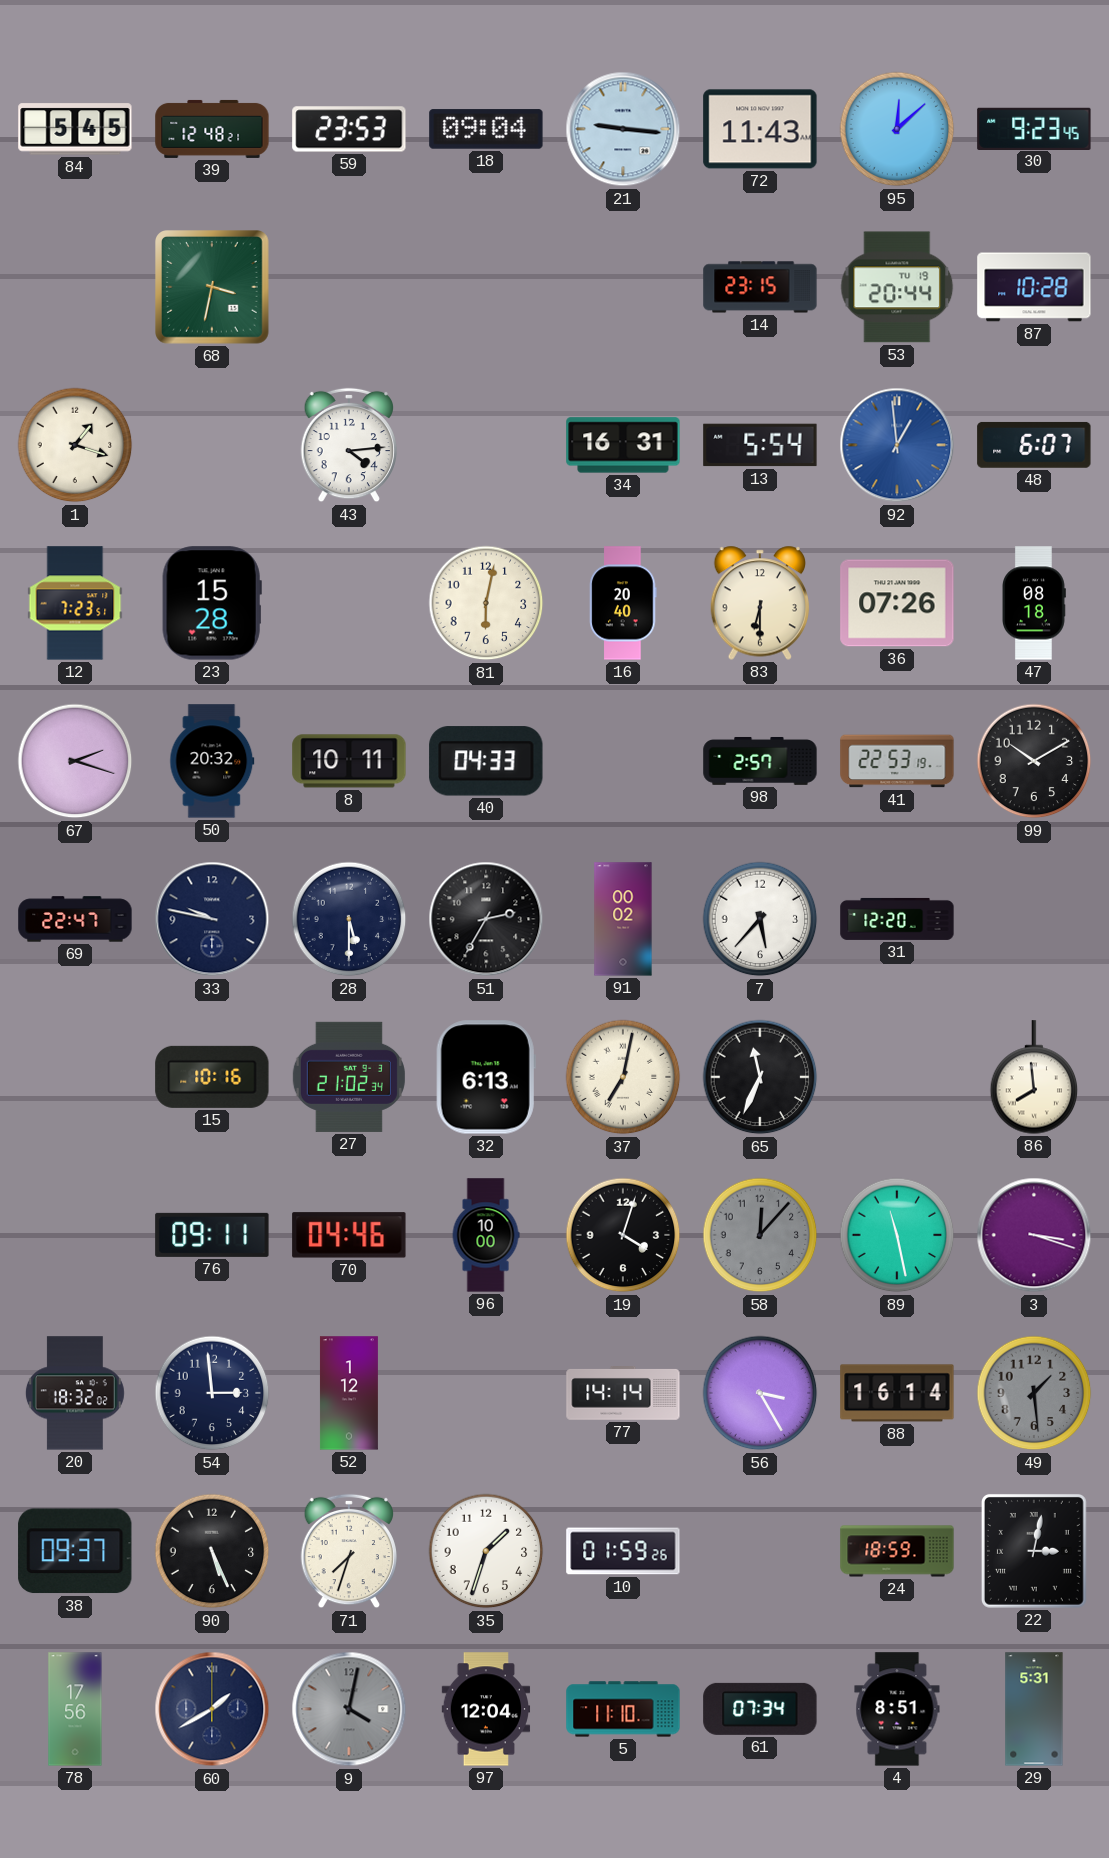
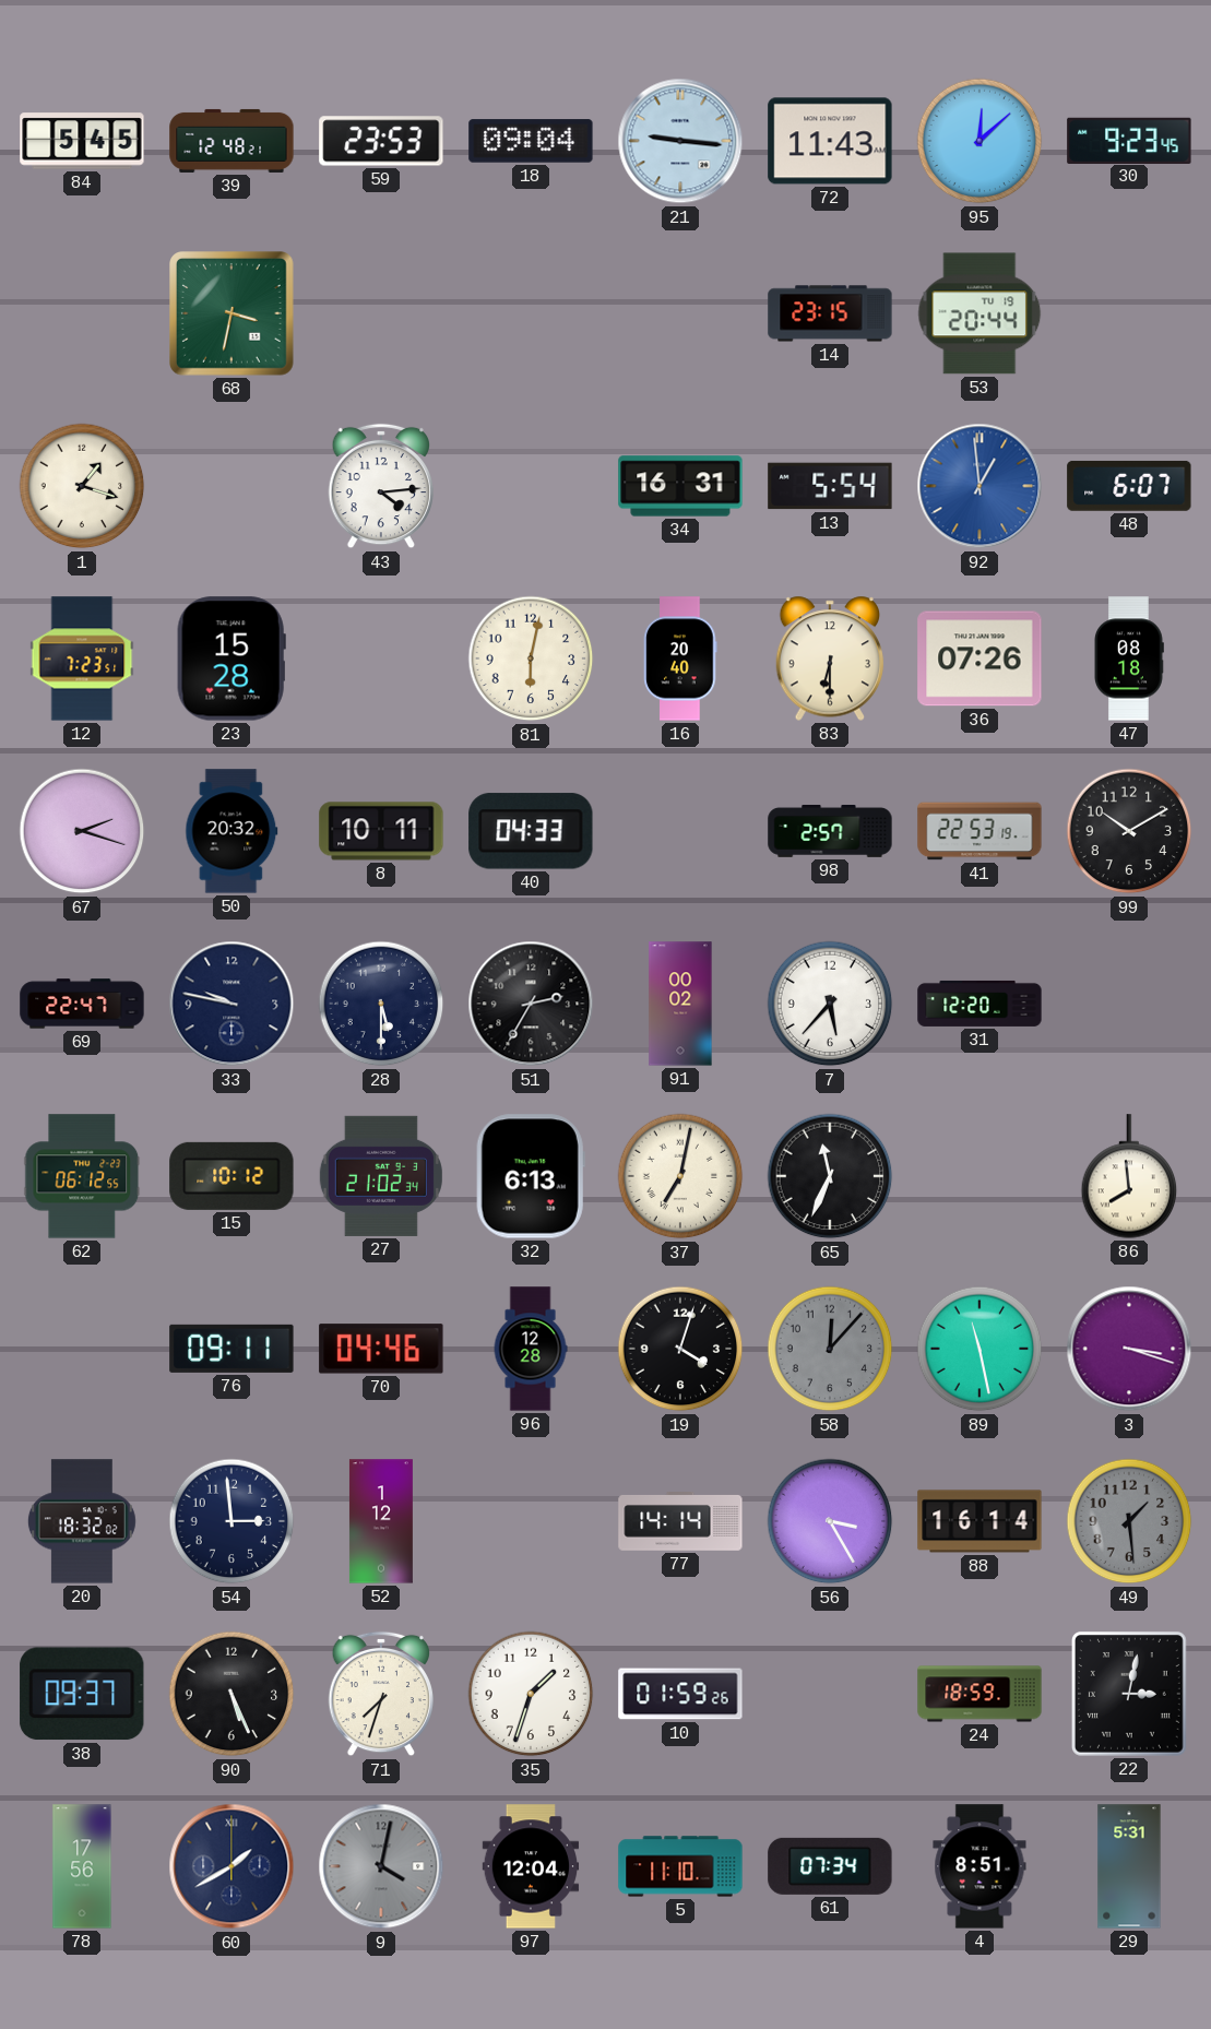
87: 10:28 -> none (1034, 287)
62: none -> 06:12 (82, 1176)
15: 10:16 -> 10:12 (231, 1176)
96: 10:00 -> 12:28 (531, 1349)
